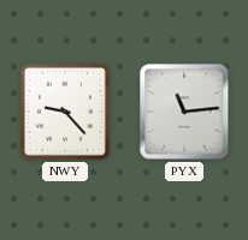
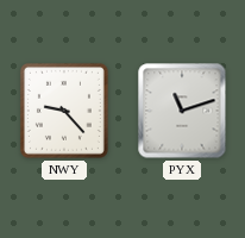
PYX: 11:14 -> 11:12 (182, 111)
